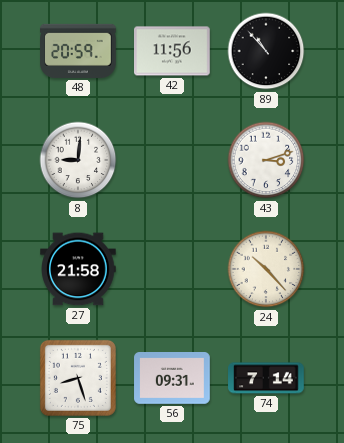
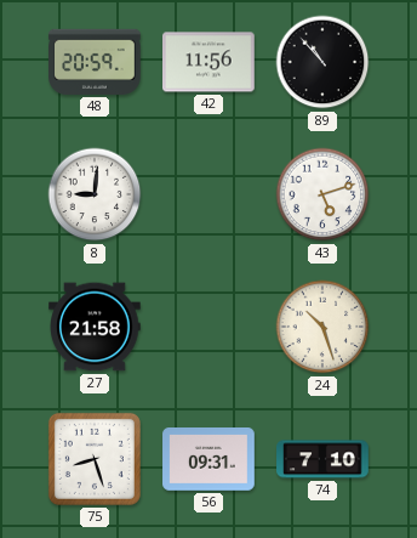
43: 3:12 -> 5:12 (322, 194)
24: 10:23 -> 10:27 (322, 327)
74: 7:14 -> 7:10 (322, 459)
